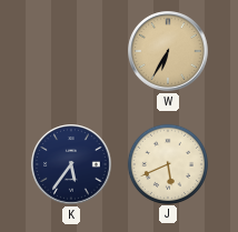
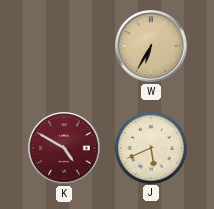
K: 5:36 -> 4:50 (64, 148)
K dial: navy -> burgundy (64, 148)
